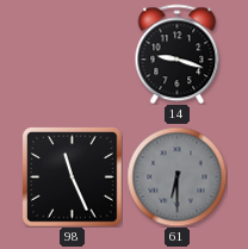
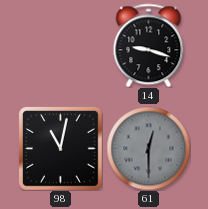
98: 11:26 -> 11:02 (61, 149)
61: 6:30 -> 12:30 (148, 148)
